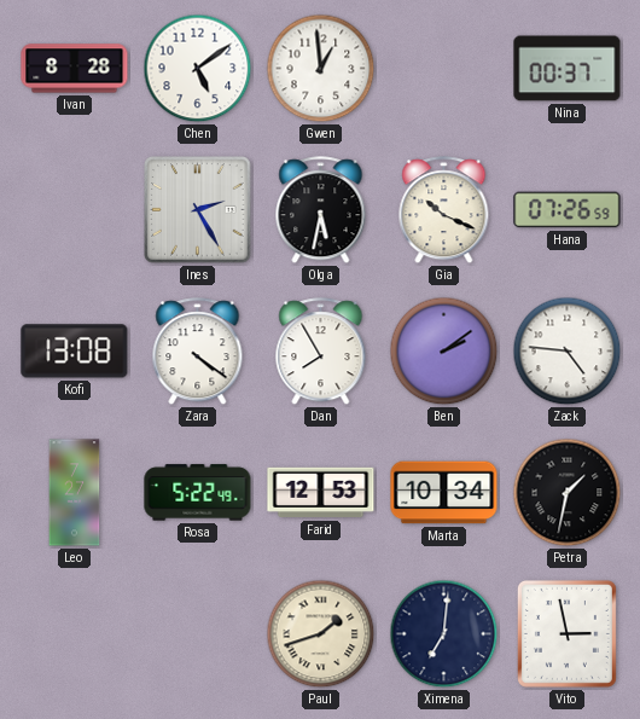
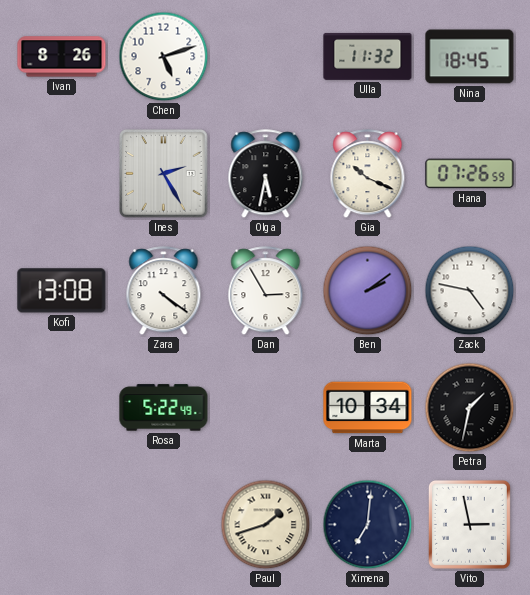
Ivan: 8:28 -> 8:26 (62, 57)
Chen: 5:09 -> 5:12 (164, 57)
Gwen: 12:59 -> none (321, 69)
Ulla: none -> 11:32 (368, 56)
Nina: 00:37 -> 18:45 (470, 57)
Dan: 7:55 -> 2:55 (266, 291)
Zack: 4:46 -> 4:47 (470, 291)
Leo: 7:27 -> none (75, 493)
Farid: 12:53 -> none (321, 493)
